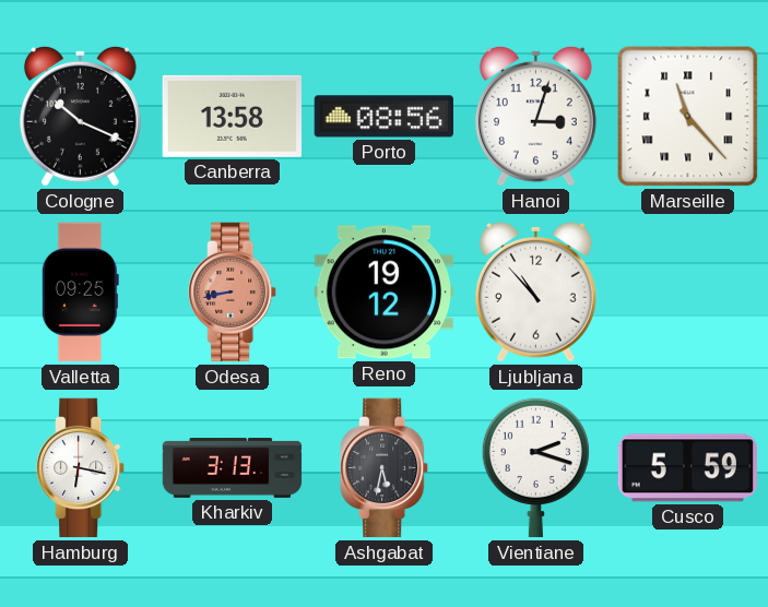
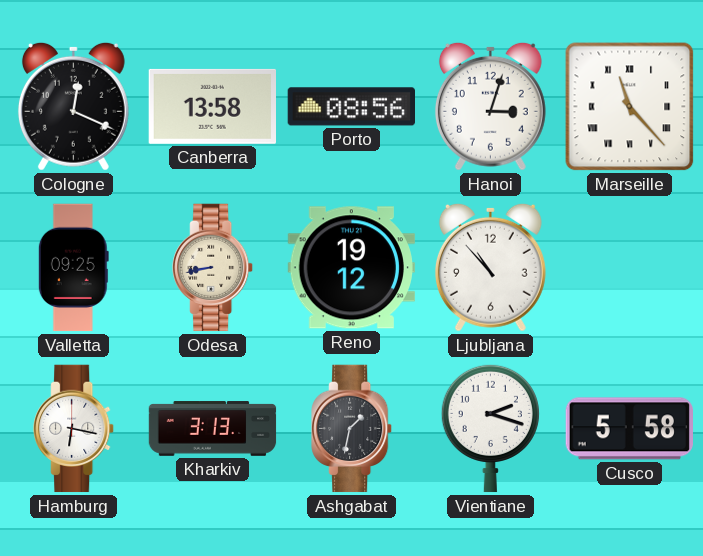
Cologne: 10:19 -> 12:19 (73, 106)
Odesa dial: salmon -> cream (213, 268)
Ashgabat: 5:32 -> 1:32 (352, 429)
Cusco: 5:59 -> 5:58 (629, 429)
